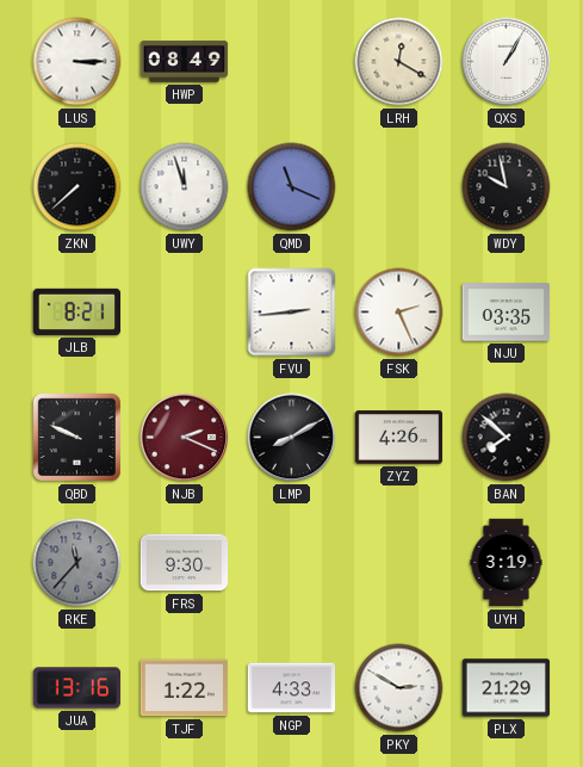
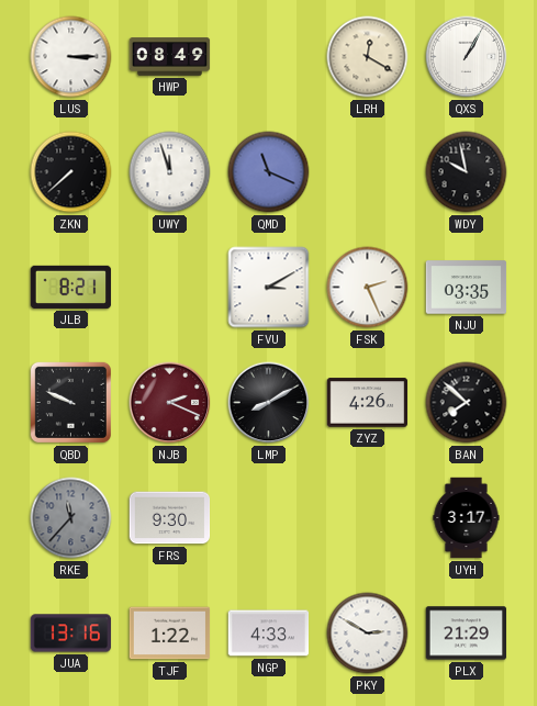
FVU: 2:44 -> 3:10 (269, 288)
UYH: 3:19 -> 3:17 (467, 518)
